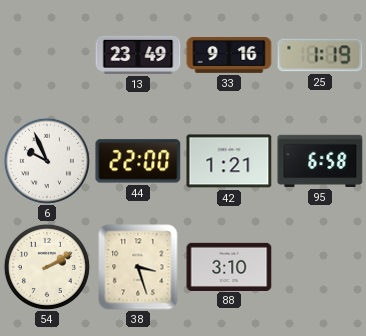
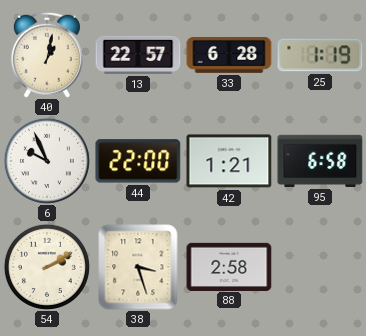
40: none -> 1:02 (47, 55)
13: 23:49 -> 22:57 (138, 55)
33: 9:16 -> 6:28 (229, 56)
88: 3:10 -> 2:58 (229, 266)
